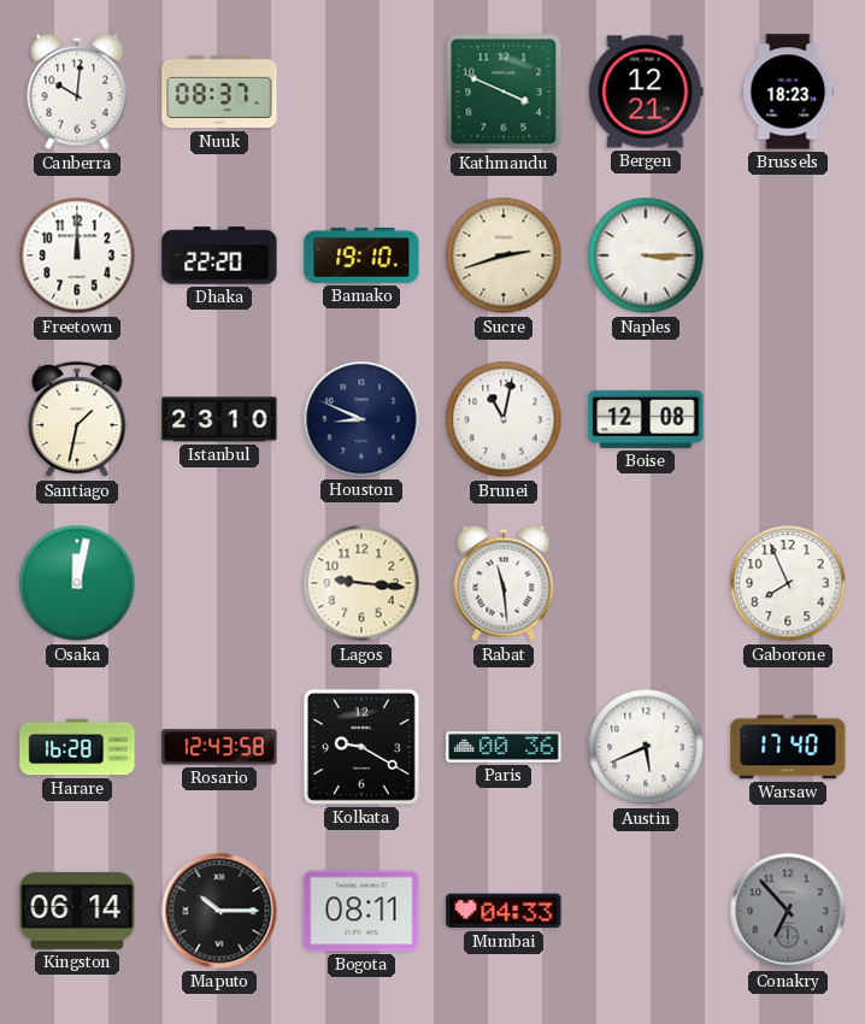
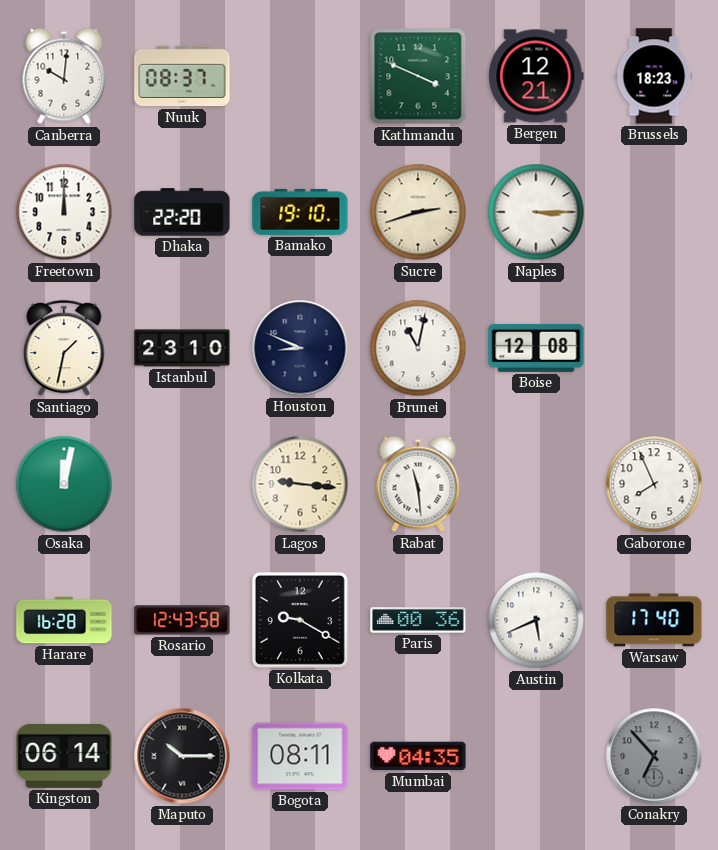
Mumbai: 04:33 -> 04:35 (418, 756)
